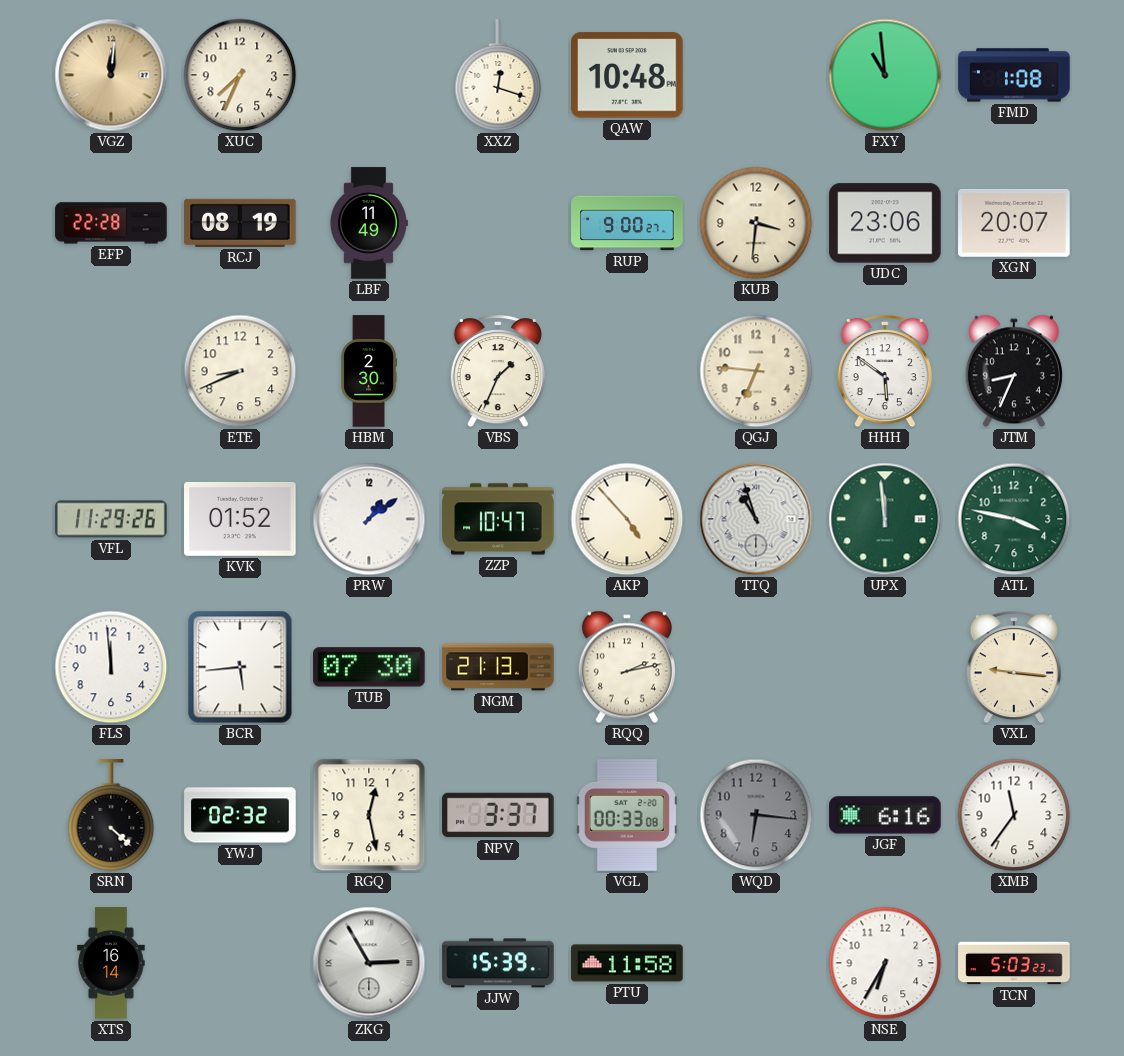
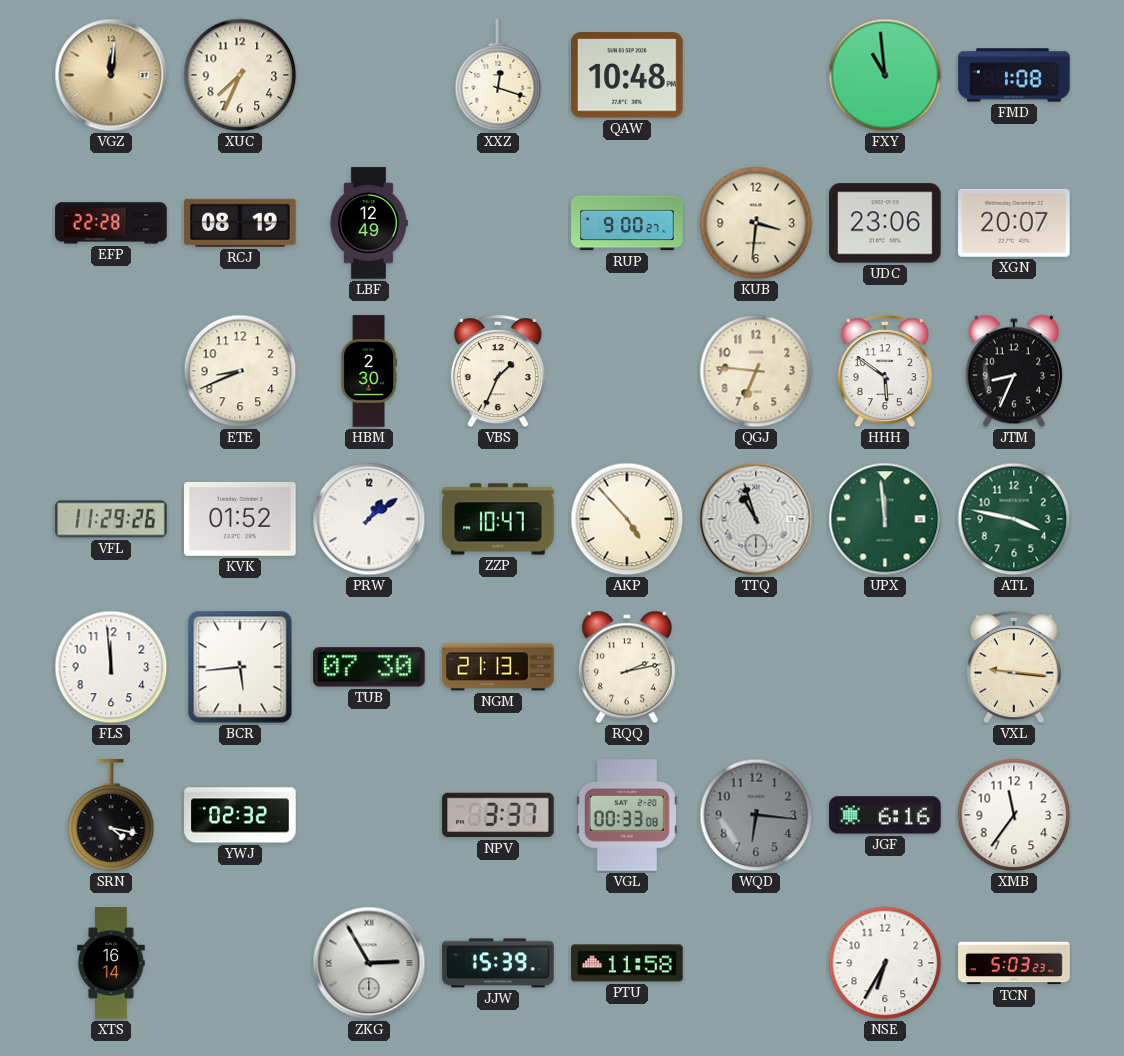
LBF: 11:49 -> 12:49 (368, 223)
SRN: 4:22 -> 4:17 (111, 816)
RGQ: 12:28 -> none (369, 815)
